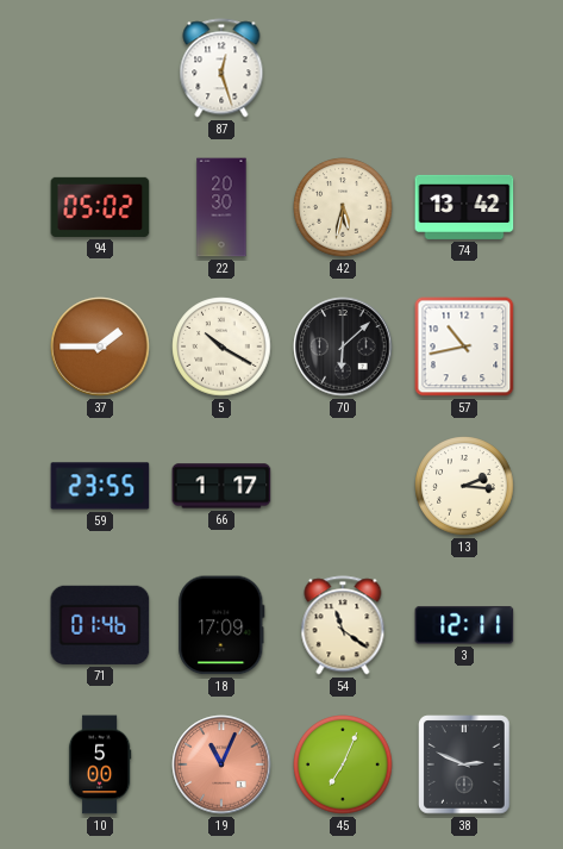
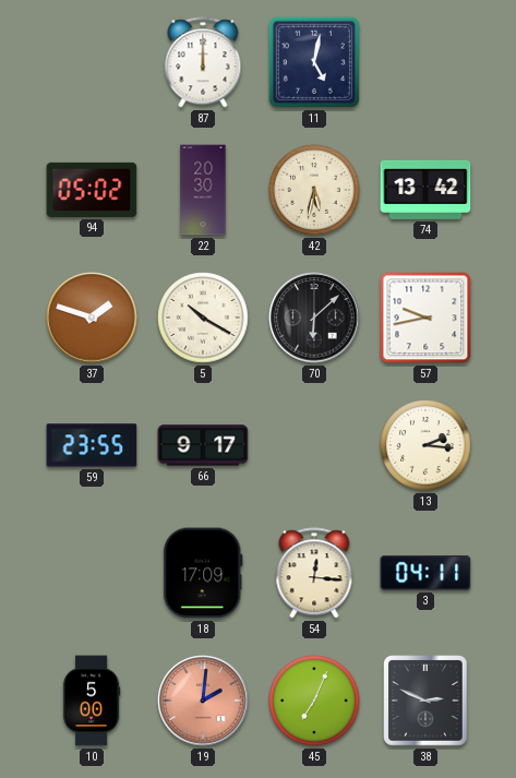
87: 12:27 -> 12:00 (203, 62)
11: none -> 5:02 (314, 62)
37: 1:45 -> 1:48 (92, 318)
57: 10:43 -> 9:43 (425, 318)
66: 1:17 -> 9:17 (203, 445)
71: 01:46 -> none (100, 625)
54: 11:21 -> 12:16 (314, 573)
3: 12:11 -> 04:11 (425, 573)
19: 11:04 -> 2:01 (203, 701)
